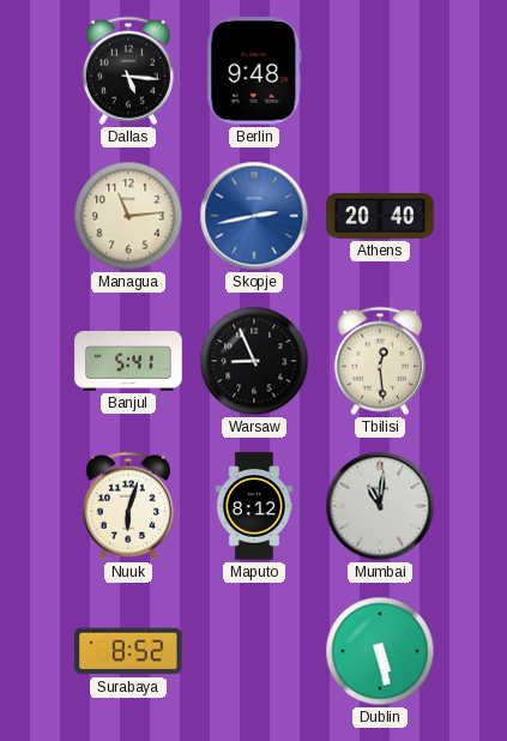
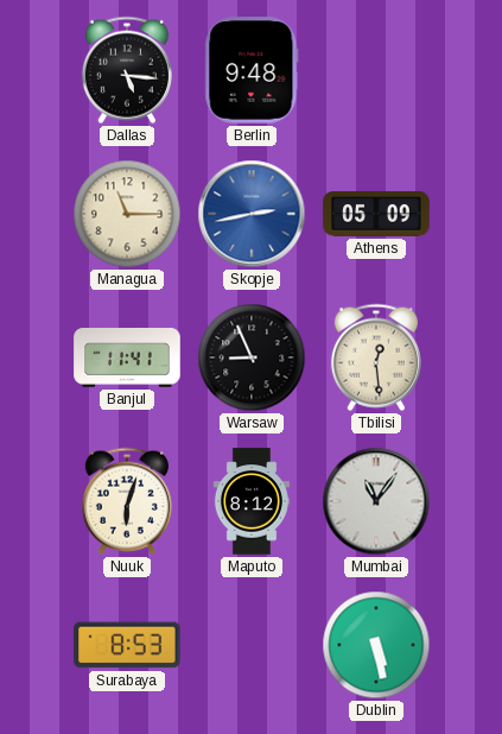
Managua: 11:14 -> 11:15 (127, 214)
Athens: 20:40 -> 05:09 (376, 214)
Banjul: 5:41 -> 11:41 (127, 359)
Mumbai: 11:01 -> 11:06 (376, 501)
Surabaya: 8:52 -> 8:53 (127, 645)
